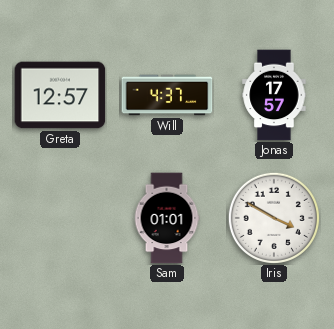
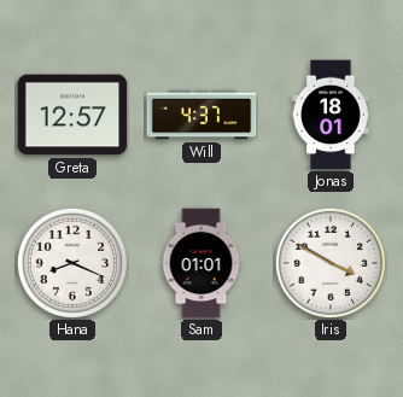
Jonas: 17:57 -> 18:01 (331, 115)
Hana: none -> 8:19 (72, 263)
